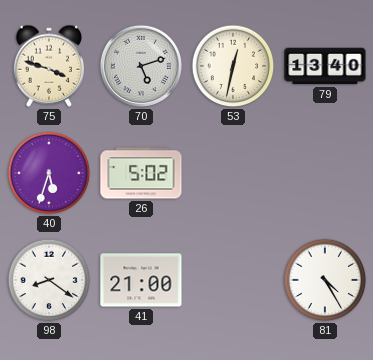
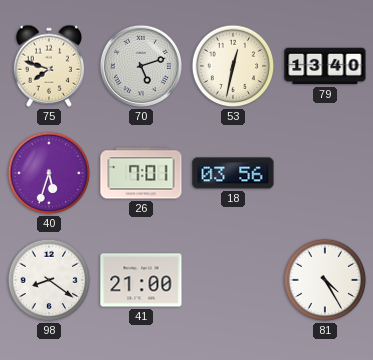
75: 3:48 -> 7:48 (49, 66)
26: 5:02 -> 7:01 (141, 173)
18: none -> 03:56 (233, 173)
